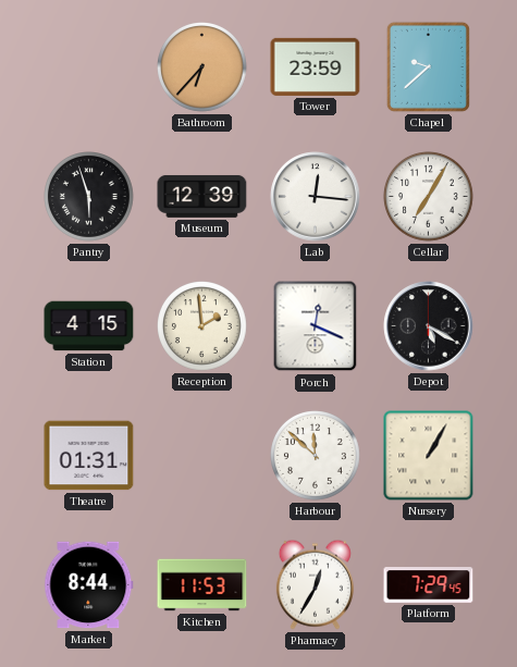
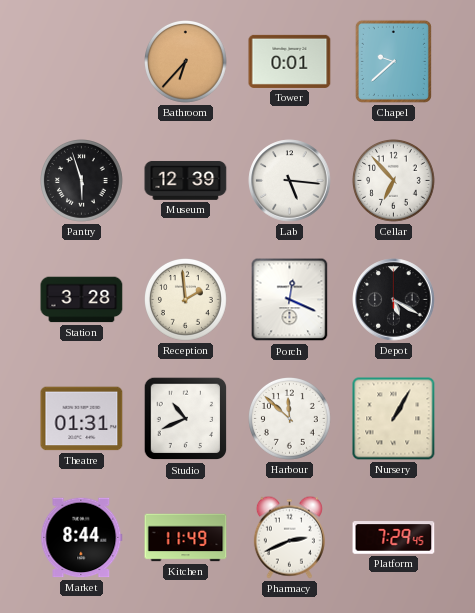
Tower: 23:59 -> 0:01 (290, 61)
Lab: 12:16 -> 5:16 (290, 181)
Cellar: 7:05 -> 6:53 (394, 181)
Station: 4:15 -> 3:28 (82, 300)
Studio: none -> 10:41 (186, 419)
Kitchen: 11:53 -> 11:49 (186, 538)
Pharmacy: 12:35 -> 2:41 (289, 537)
